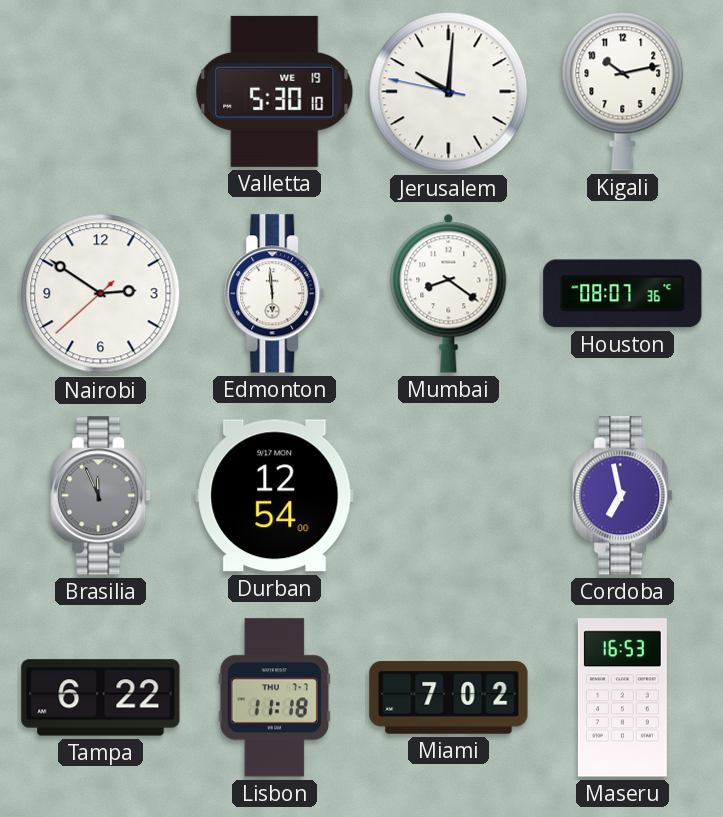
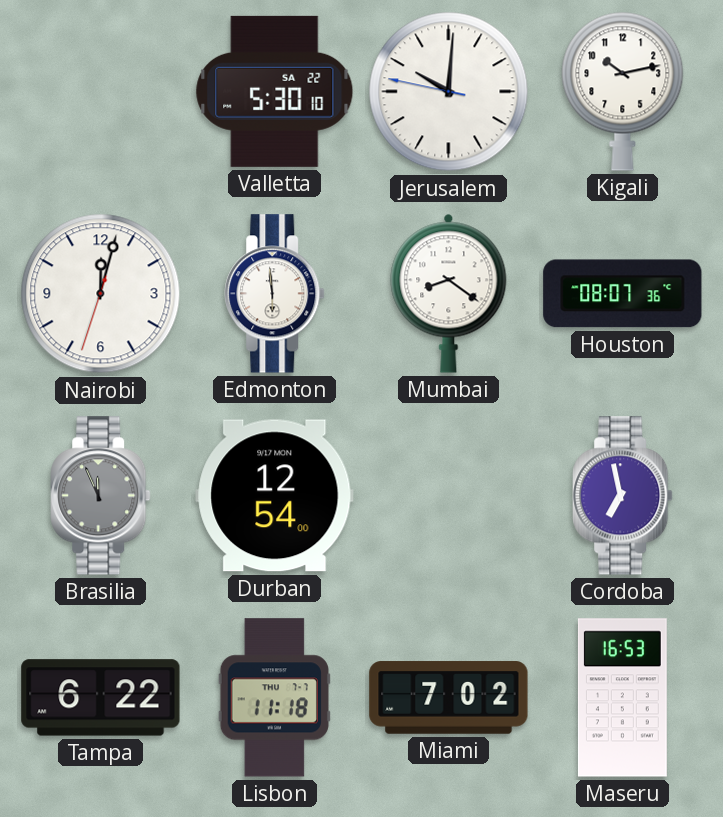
Valletta date: WE 19 -> SA 22 (275, 91)
Nairobi: 2:50 -> 12:02 (101, 294)
